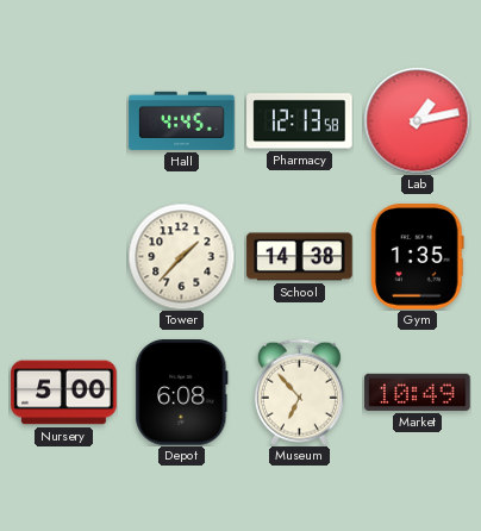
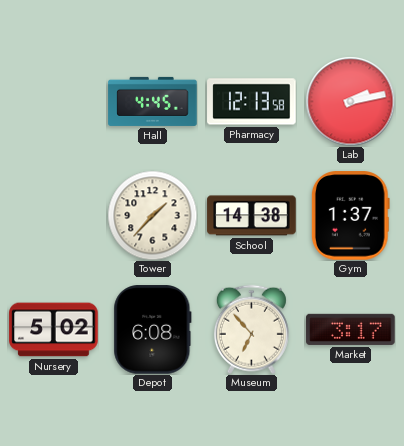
Lab: 1:13 -> 2:13 (350, 101)
Gym: 1:35 -> 1:37 (350, 216)
Nursery: 5:00 -> 5:02 (54, 330)
Market: 10:49 -> 3:17 (351, 329)
